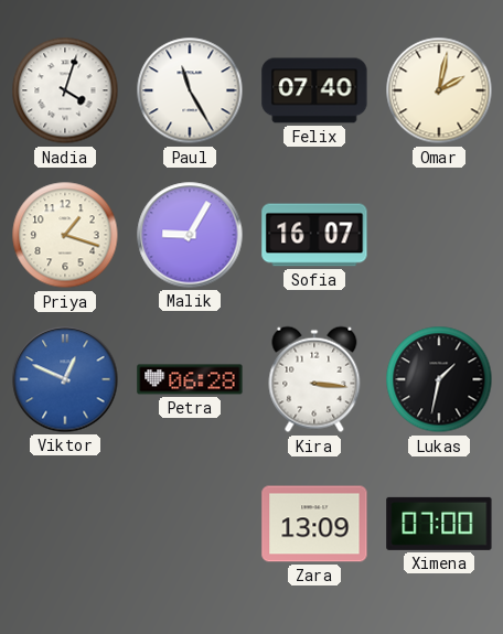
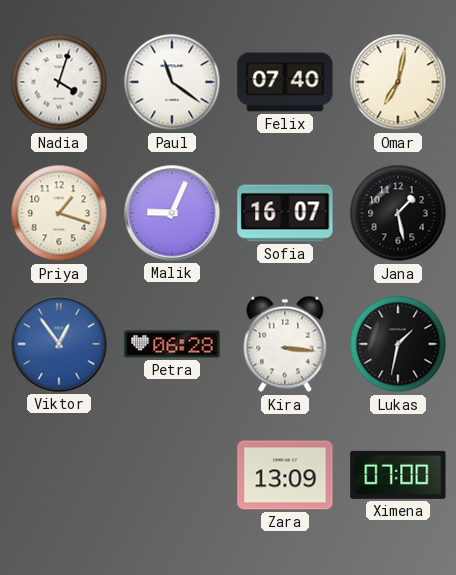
Paul: 11:25 -> 11:21 (172, 82)
Omar: 2:02 -> 7:02 (398, 82)
Malik: 9:05 -> 9:04 (172, 213)
Jana: none -> 1:28 (398, 213)
Viktor: 12:49 -> 12:54 (59, 344)
